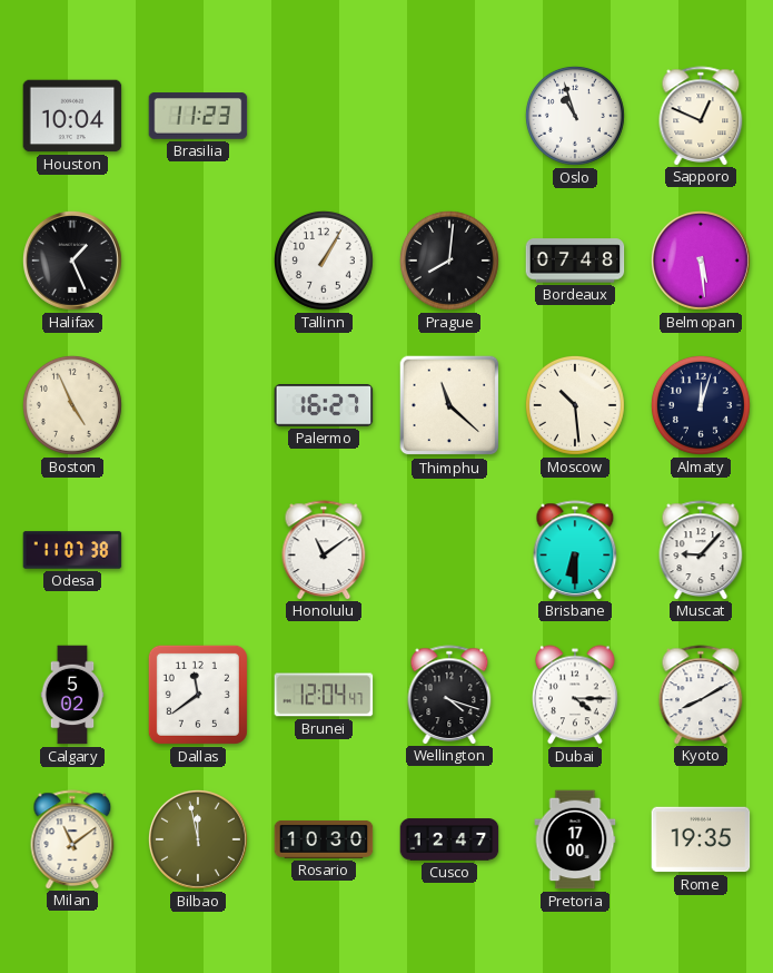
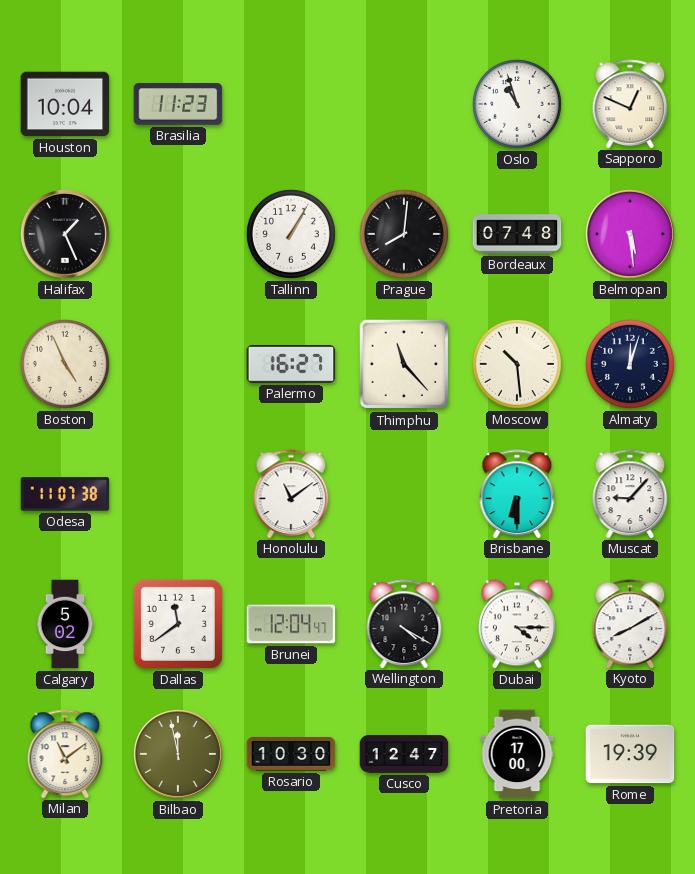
Thimphu: 11:22 -> 11:23 (404, 364)
Wellington: 4:18 -> 4:20 (404, 624)
Rome: 19:35 -> 19:39 (630, 754)
